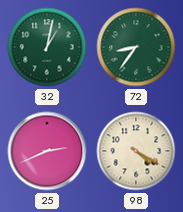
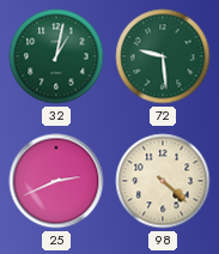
72: 8:36 -> 9:29 (163, 56)
98: 4:20 -> 4:22 (163, 181)
